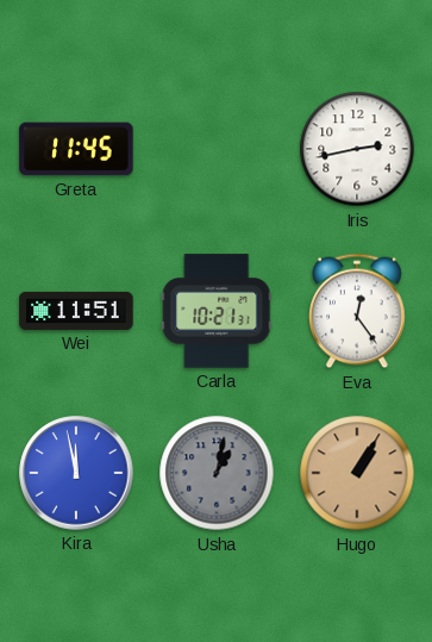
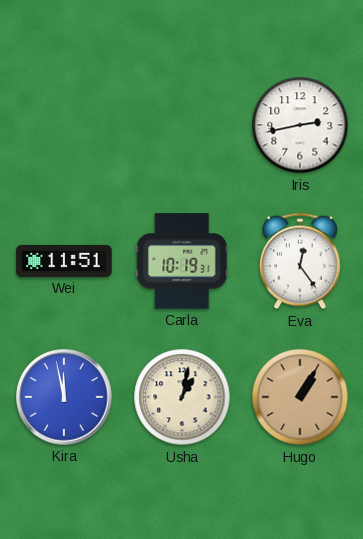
Greta: 11:45 -> none (76, 149)
Carla: 10:21 -> 10:19 (182, 261)
Usha dial: grey -> cream (182, 397)
